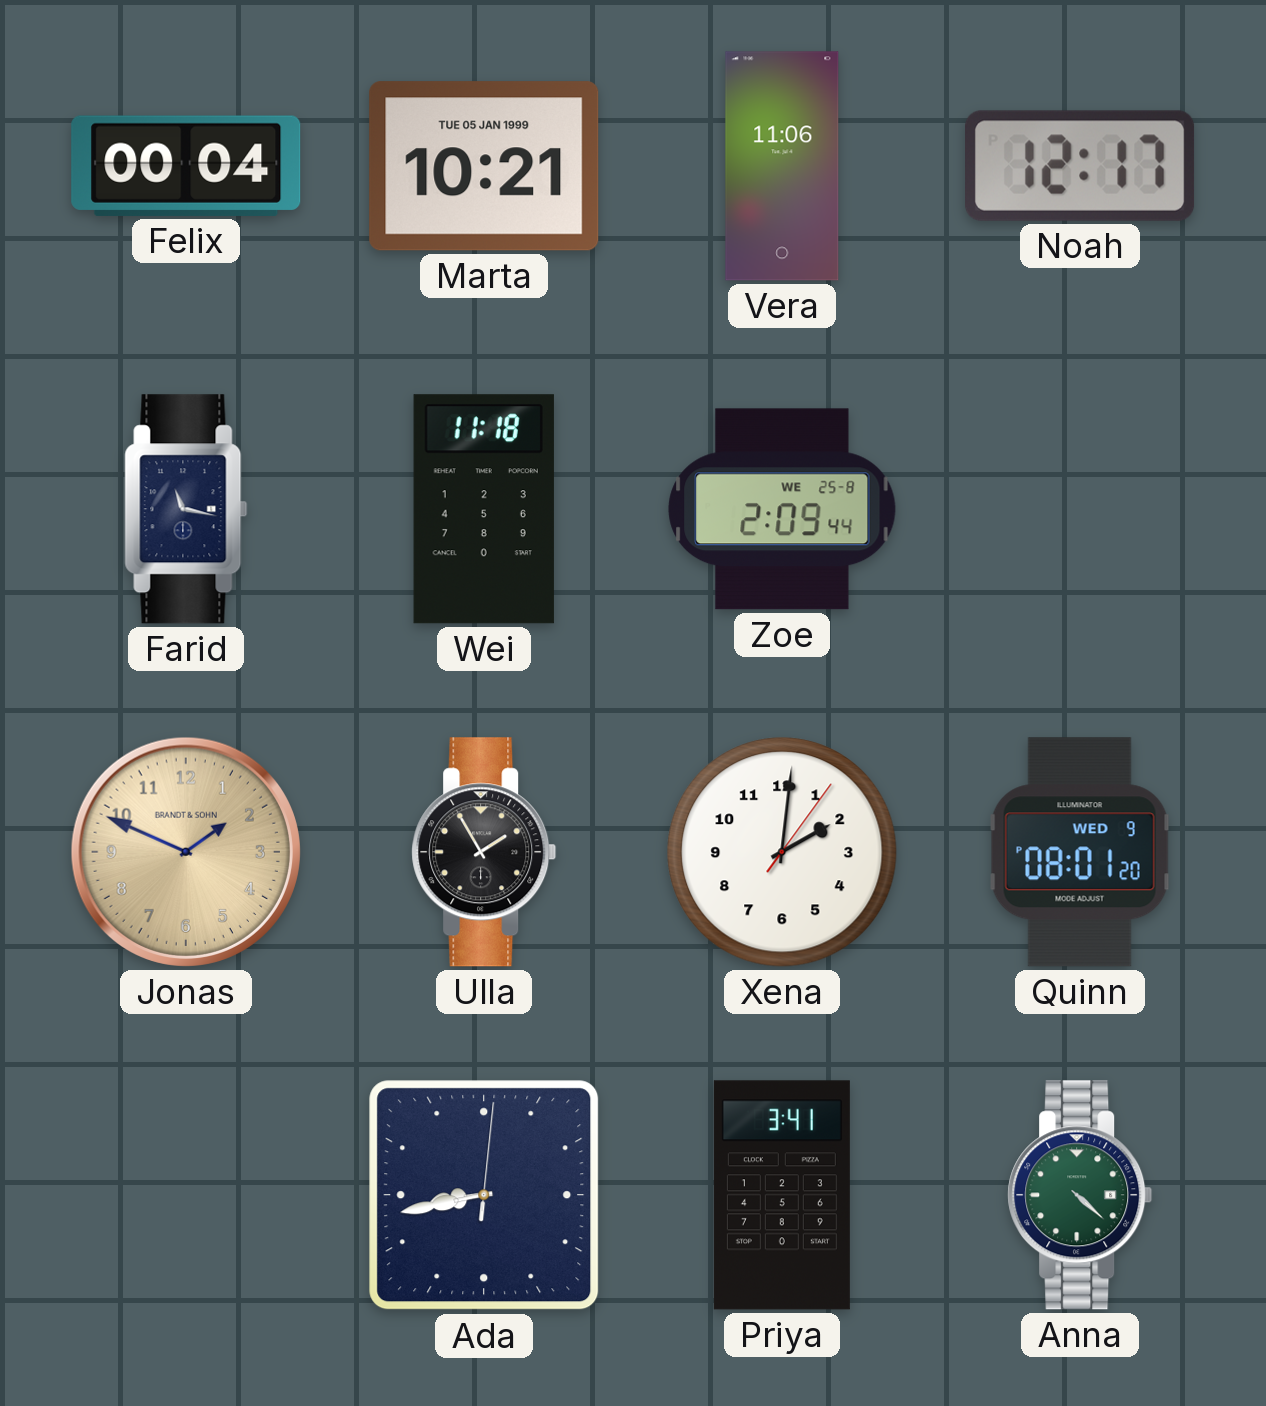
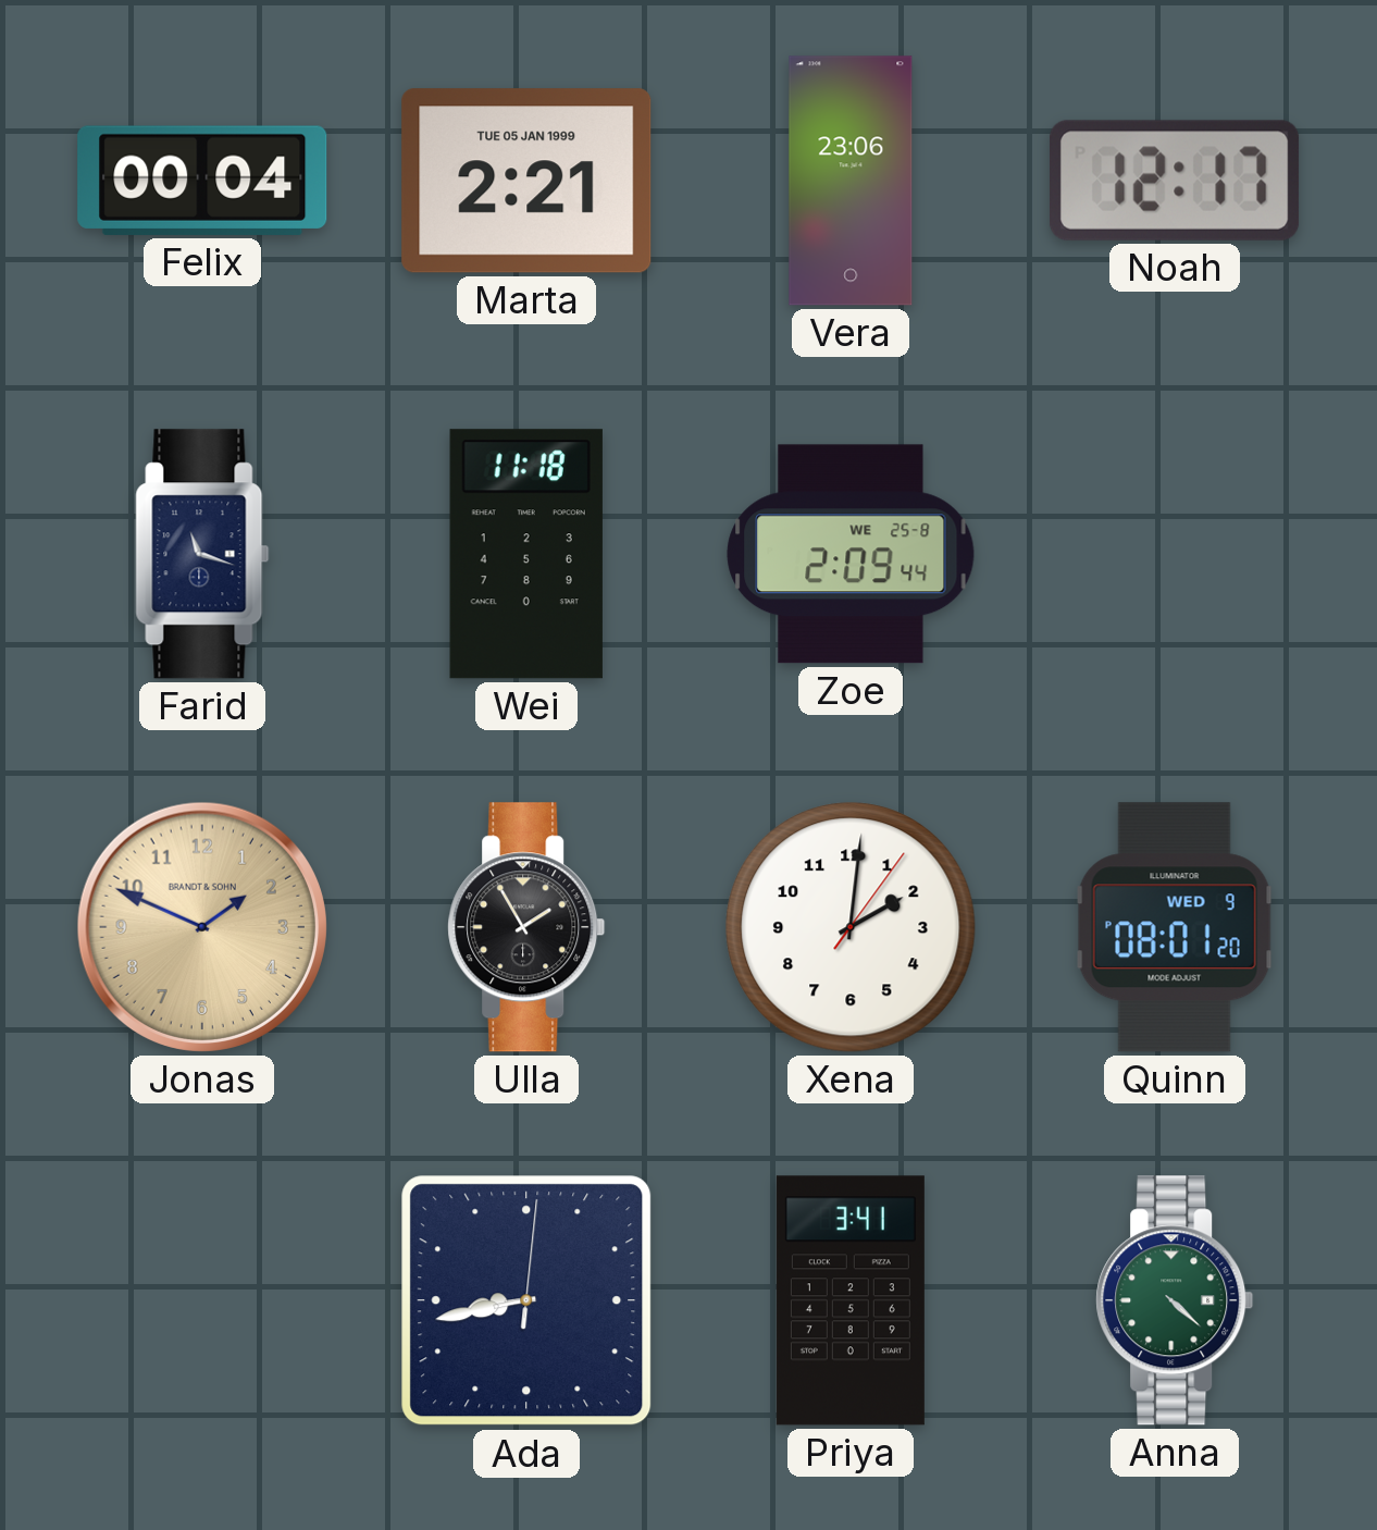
Marta: 10:21 -> 2:21 (526, 181)
Vera: 11:06 -> 23:06 (851, 181)
Farid: 11:17 -> 11:18 (202, 554)
